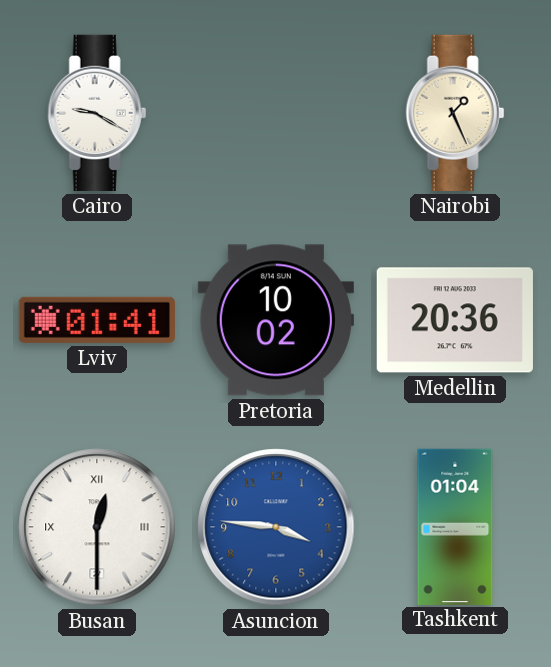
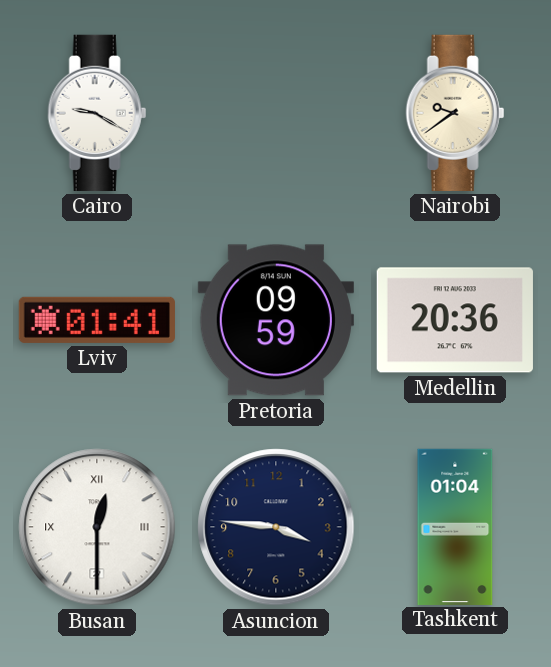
Nairobi: 1:26 -> 9:39 (455, 113)
Pretoria: 10:02 -> 09:59 (276, 320)
Asuncion dial: blue -> navy (276, 527)
